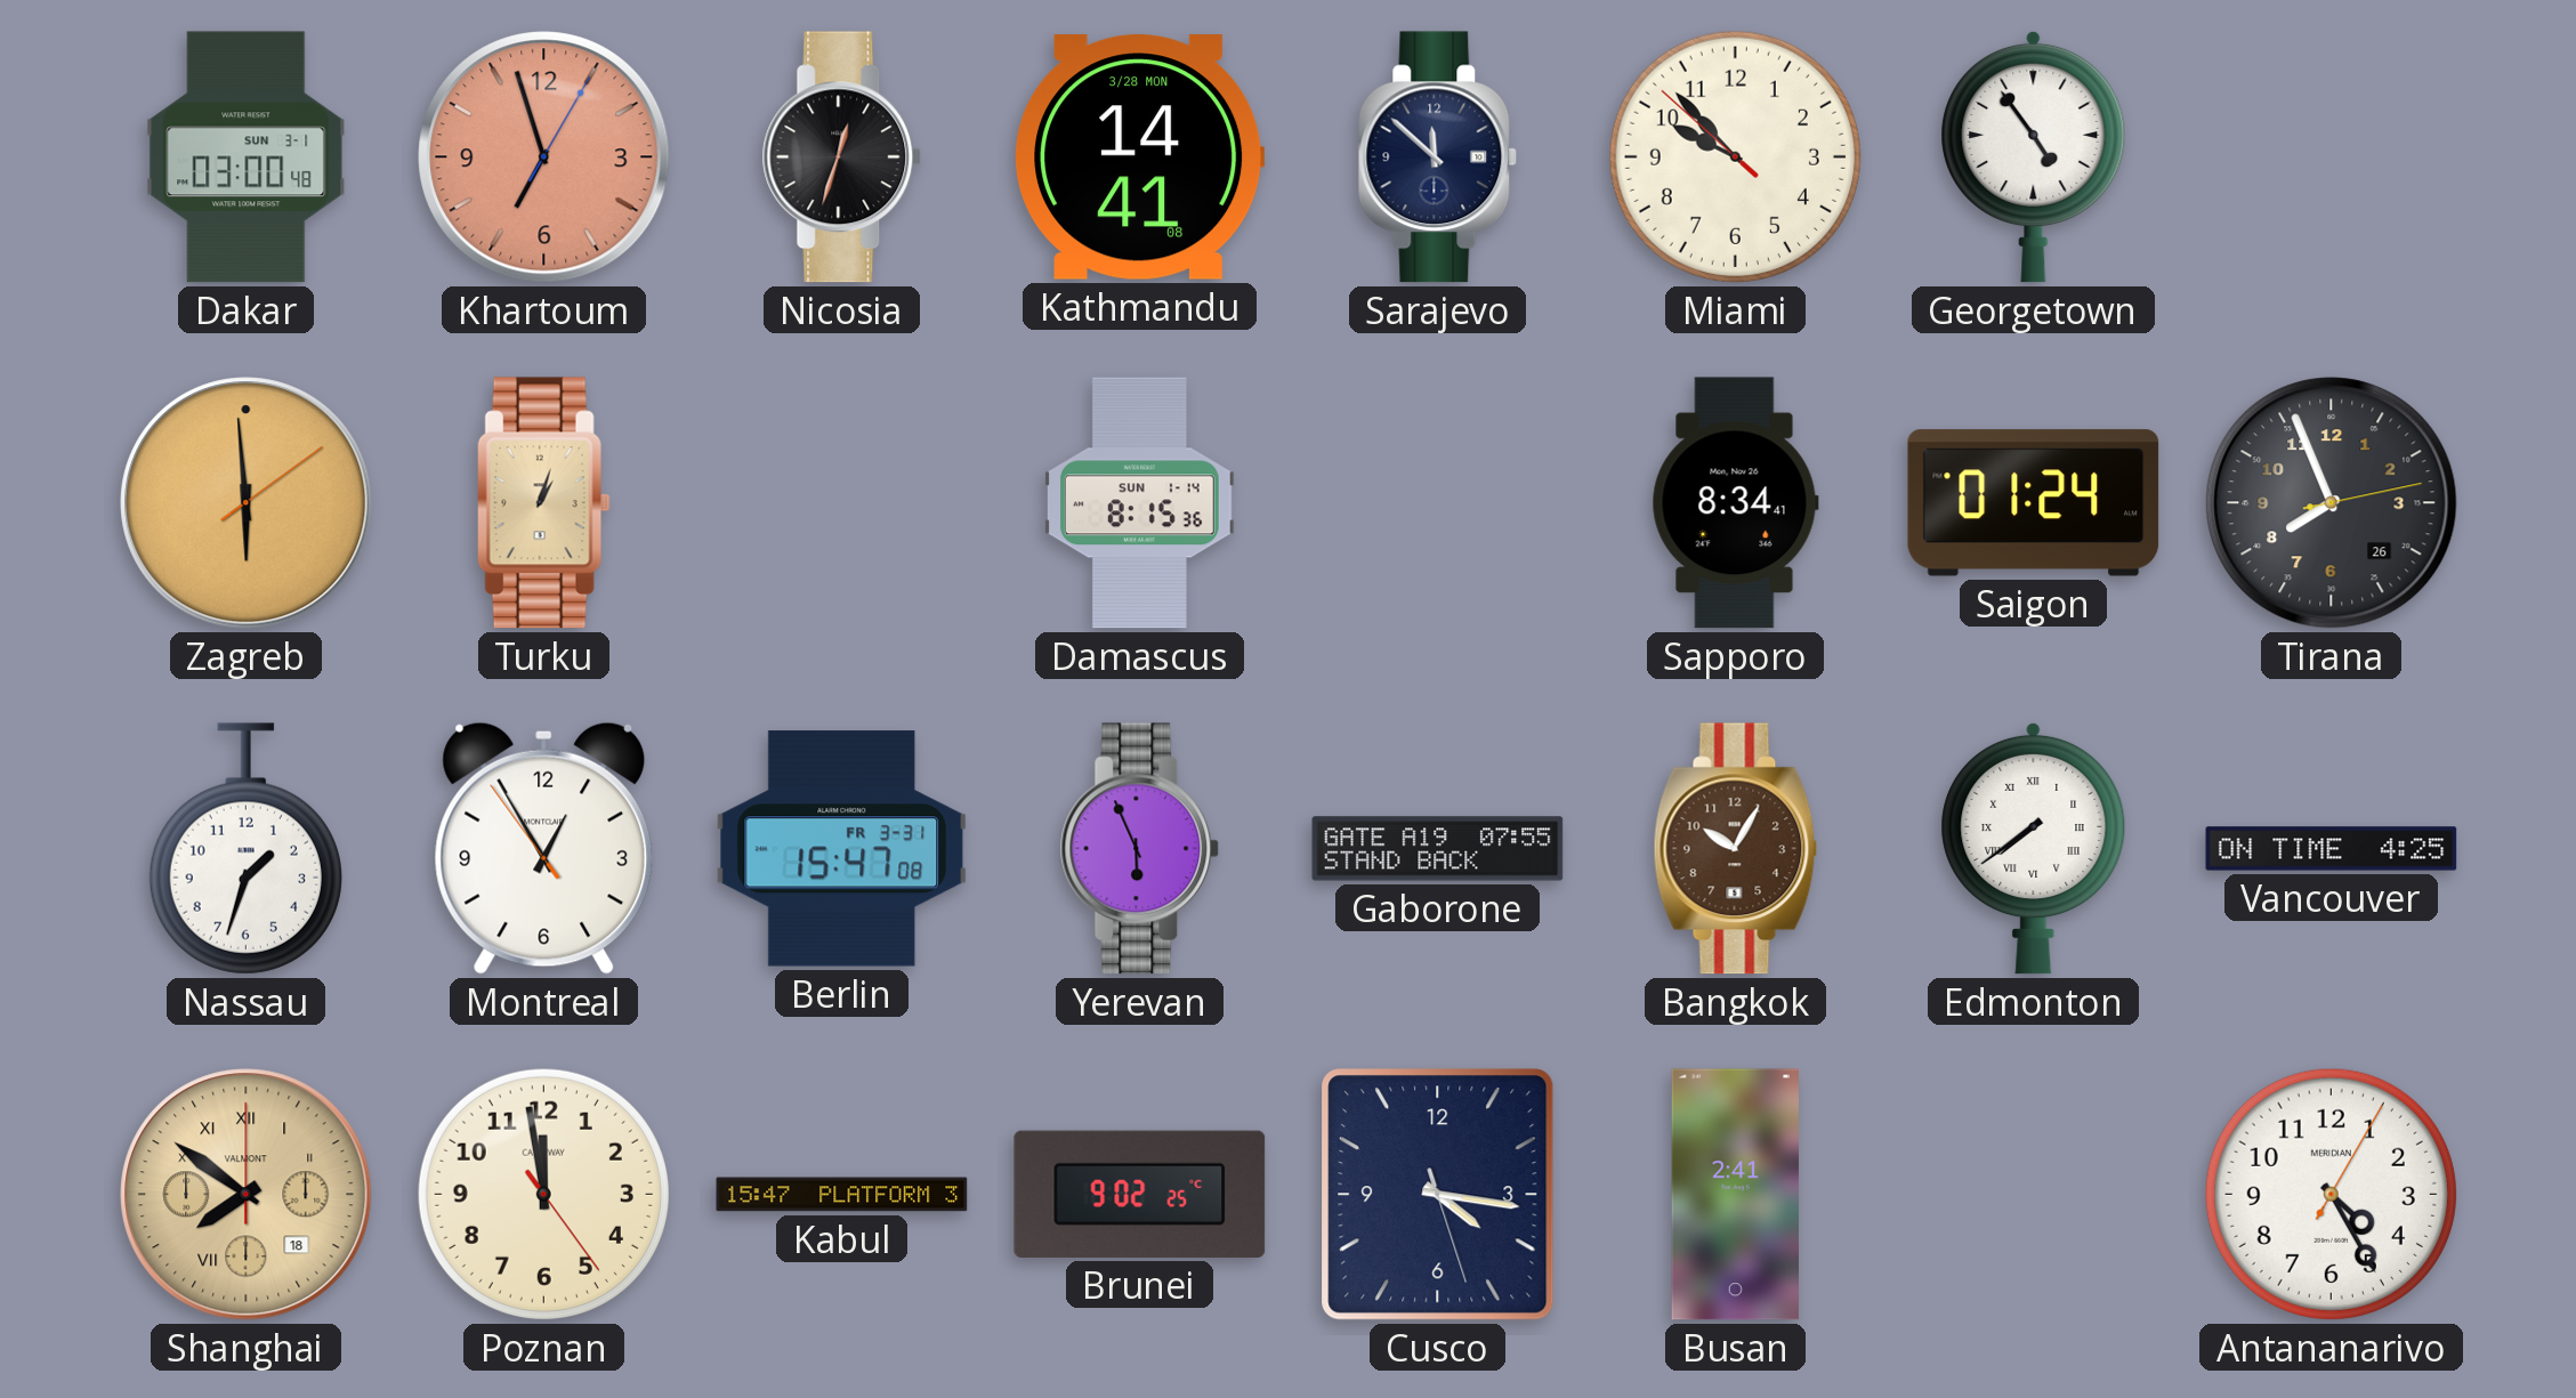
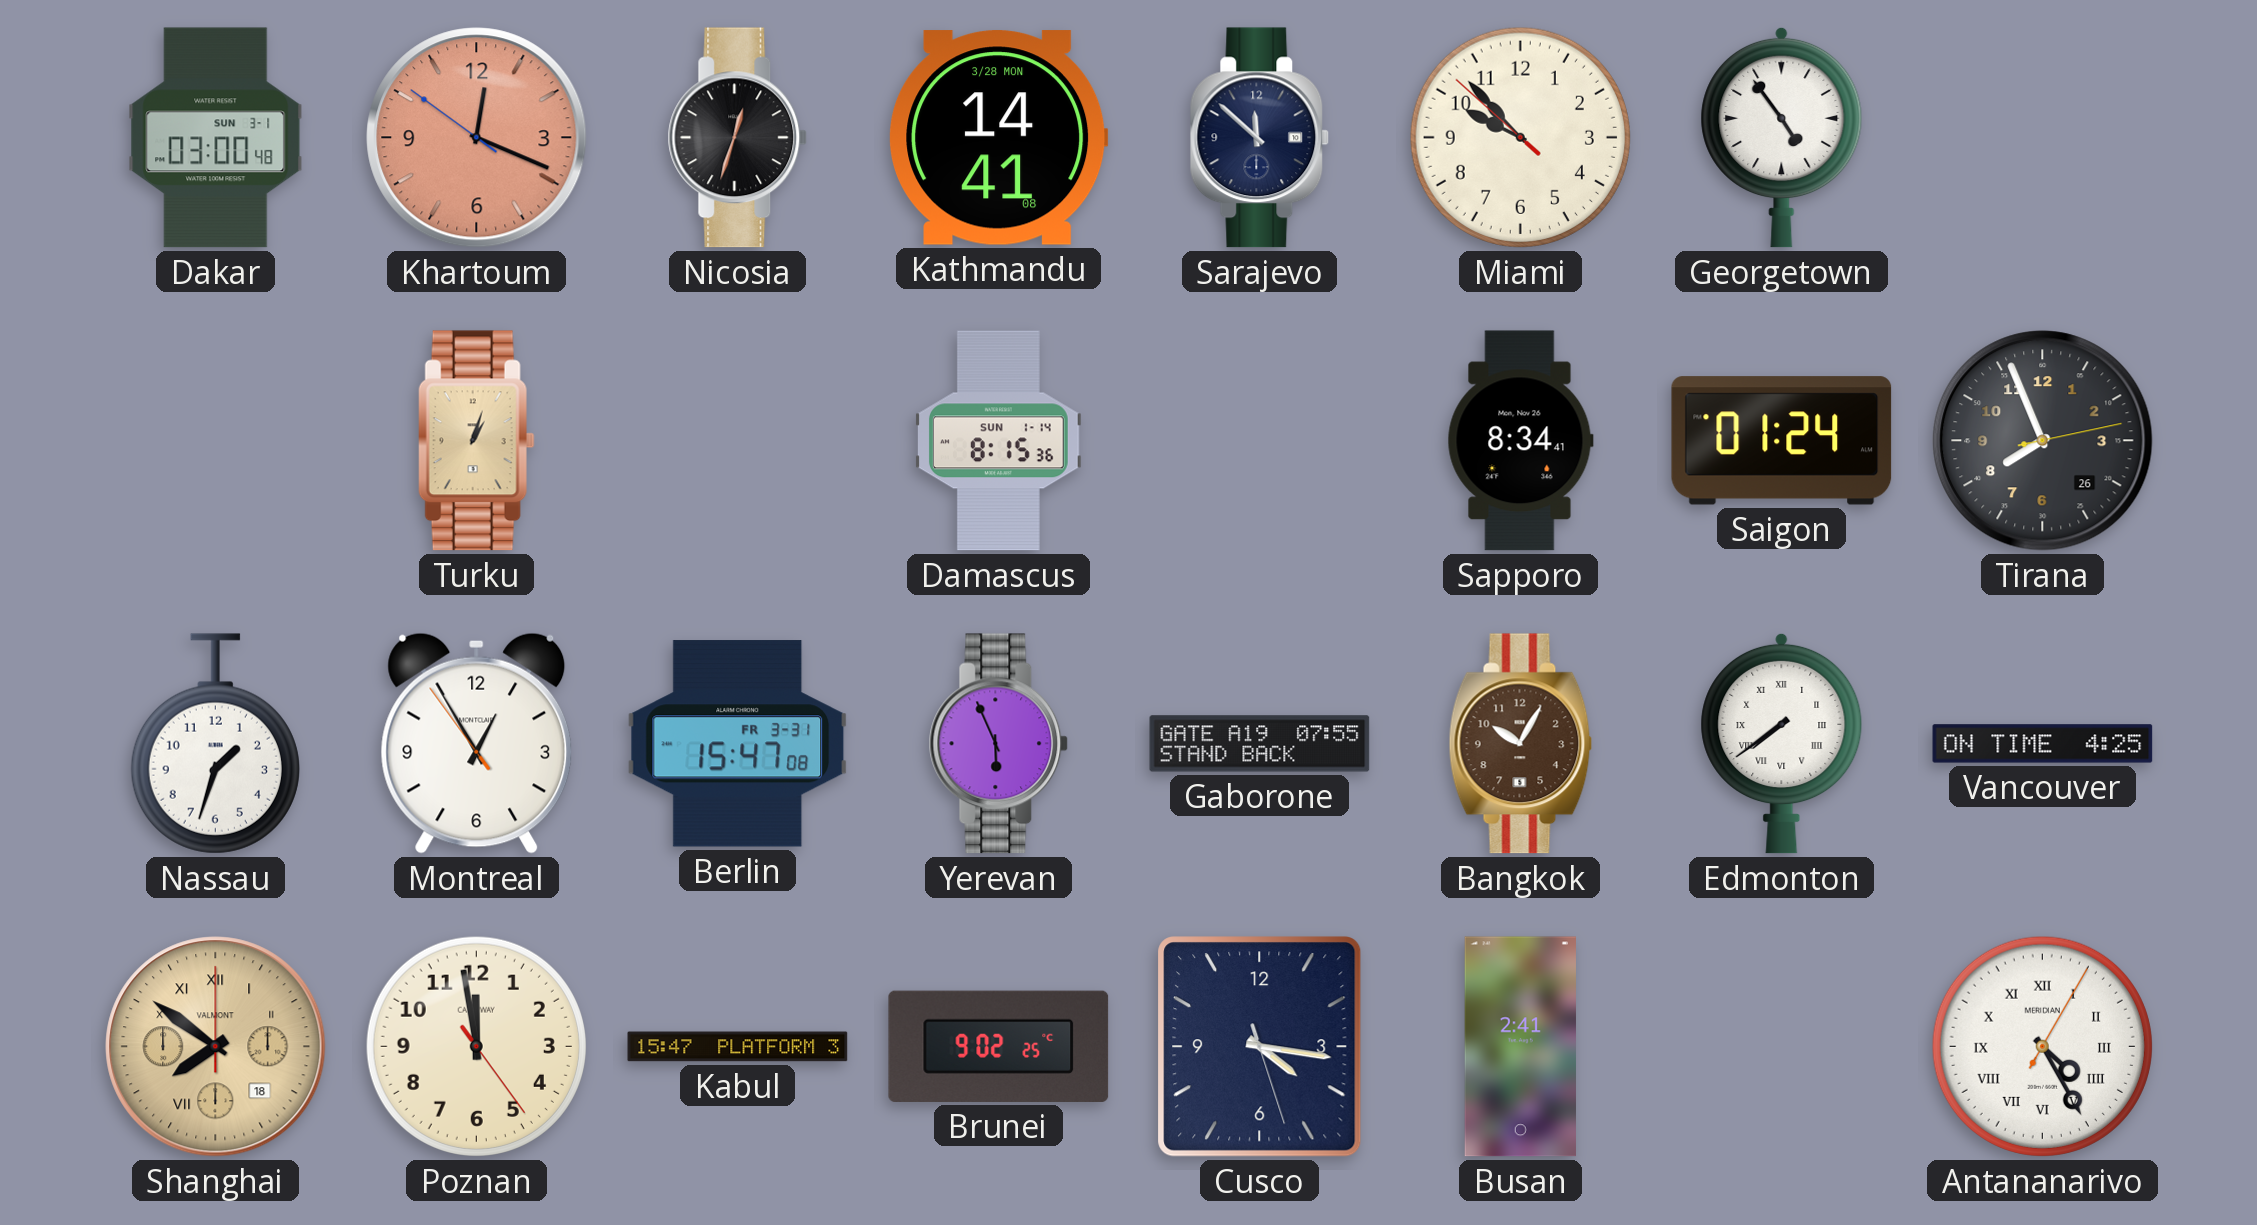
Khartoum: 6:57 -> 12:18 (477, 138)
Zagreb: 5:59 -> none (247, 503)
Antananarivo numerals: Arabic -> Roman (2042, 1046)
